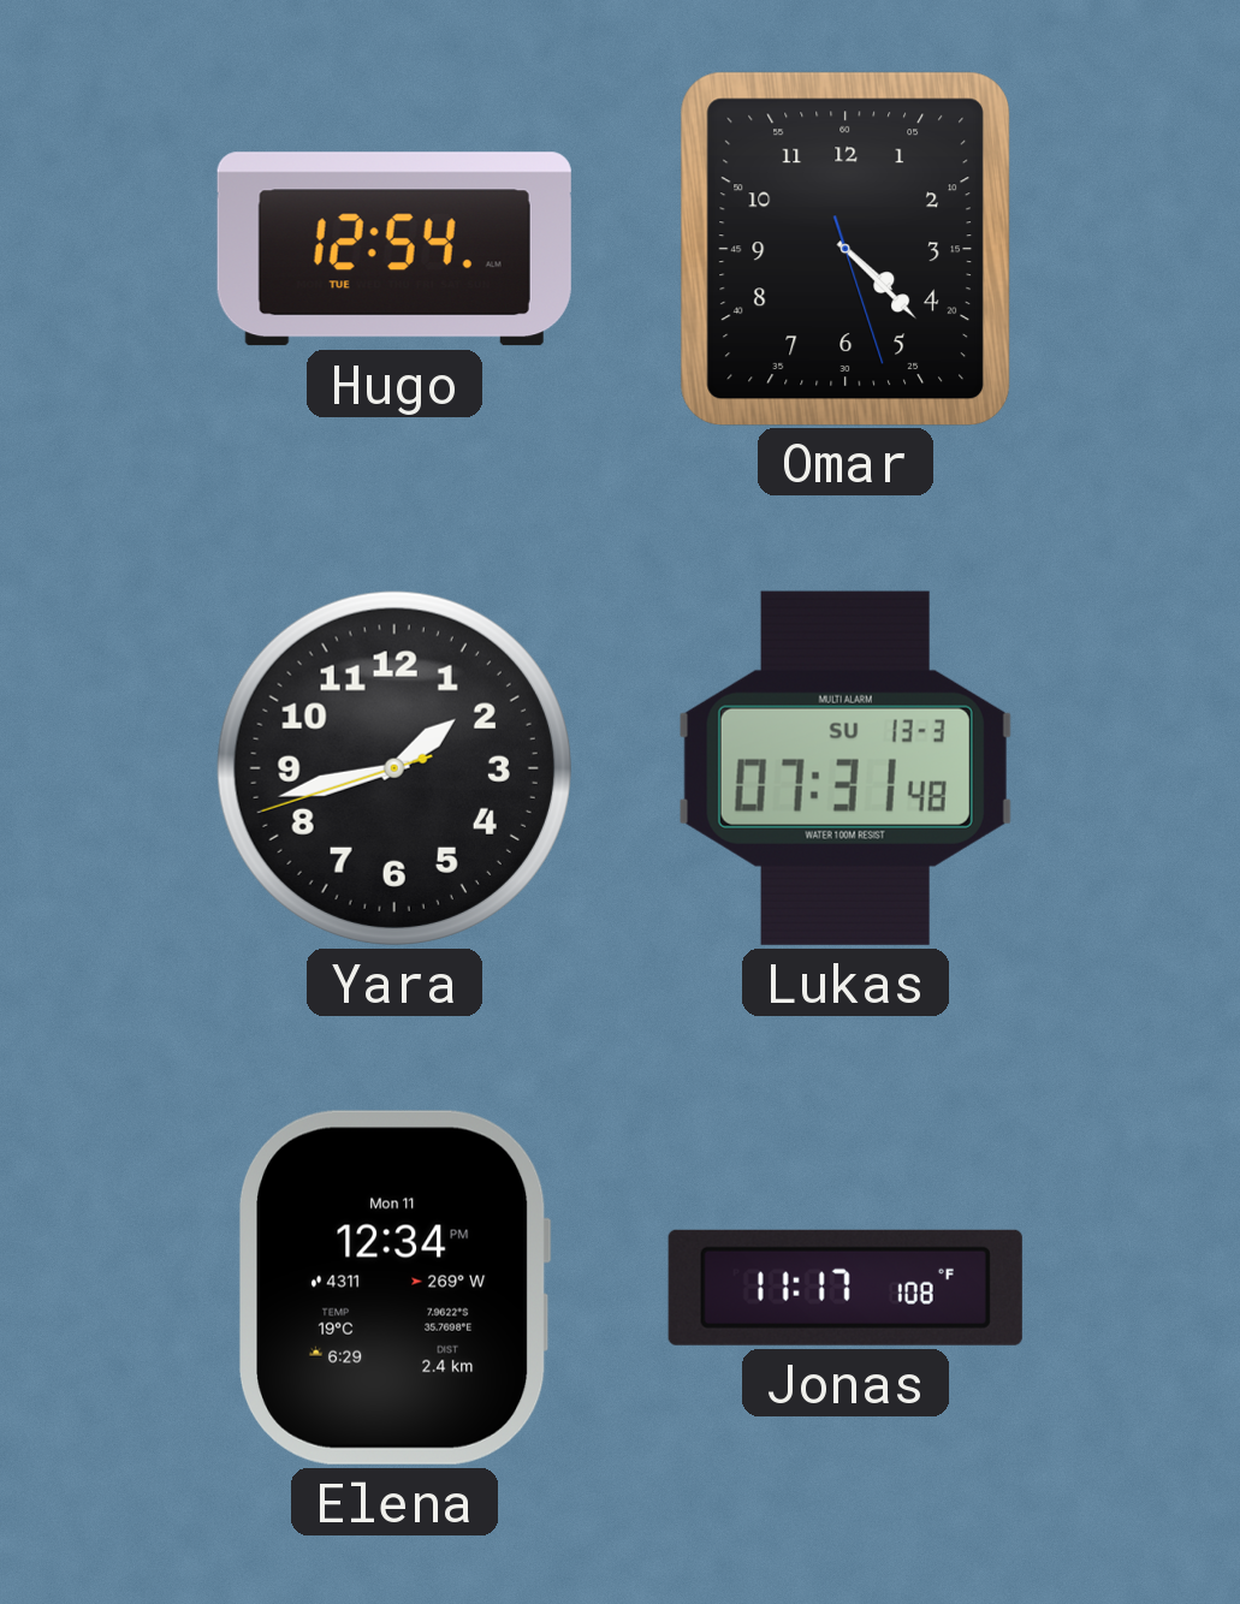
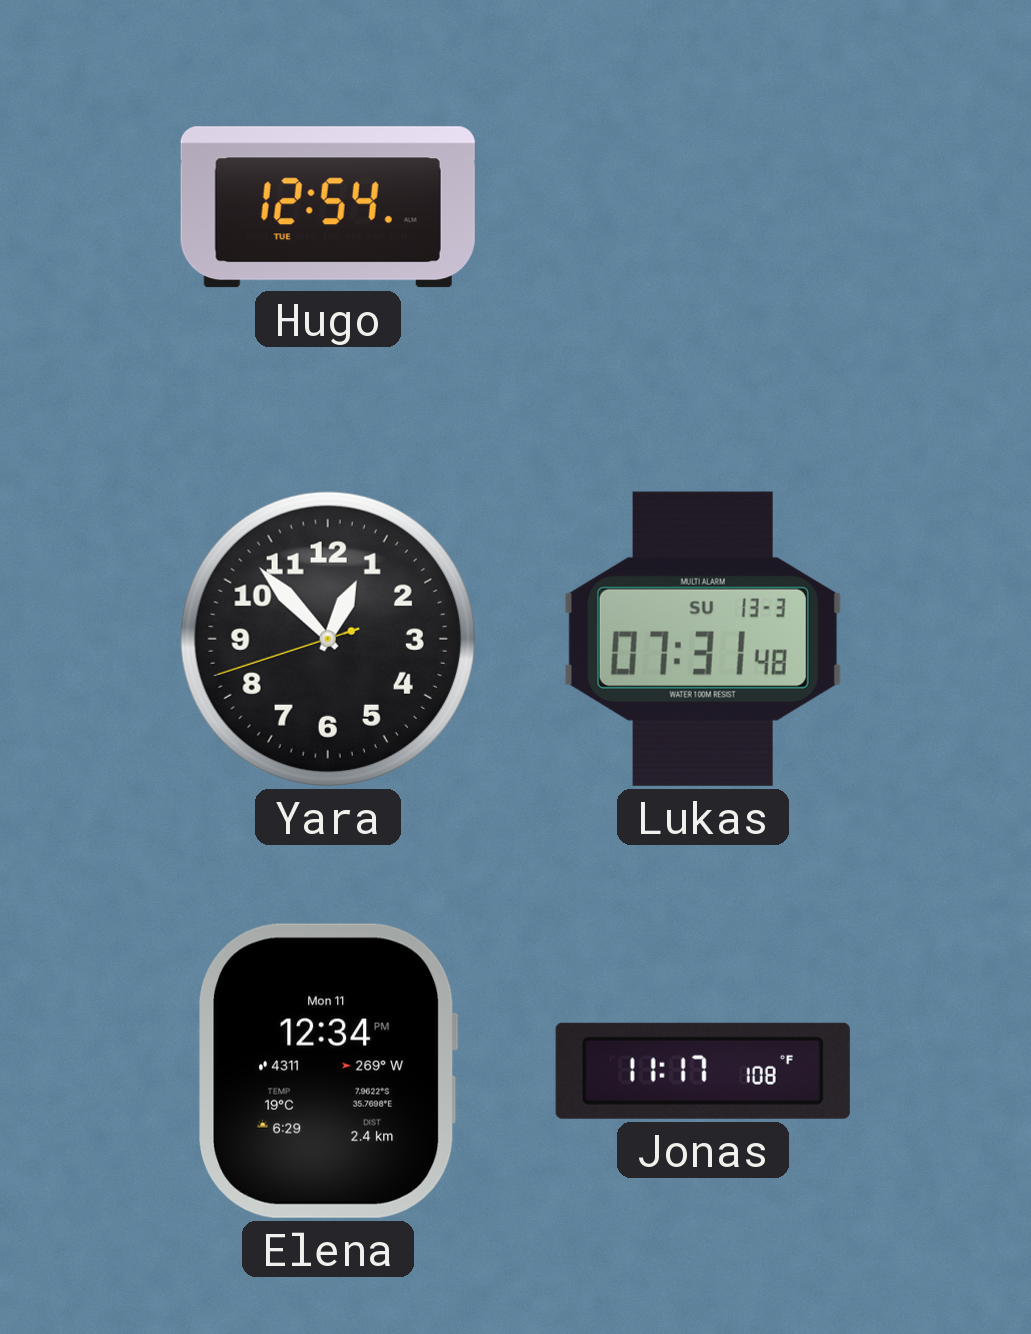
Omar: 4:22 -> none (844, 248)
Yara: 1:42 -> 12:52 (328, 639)
